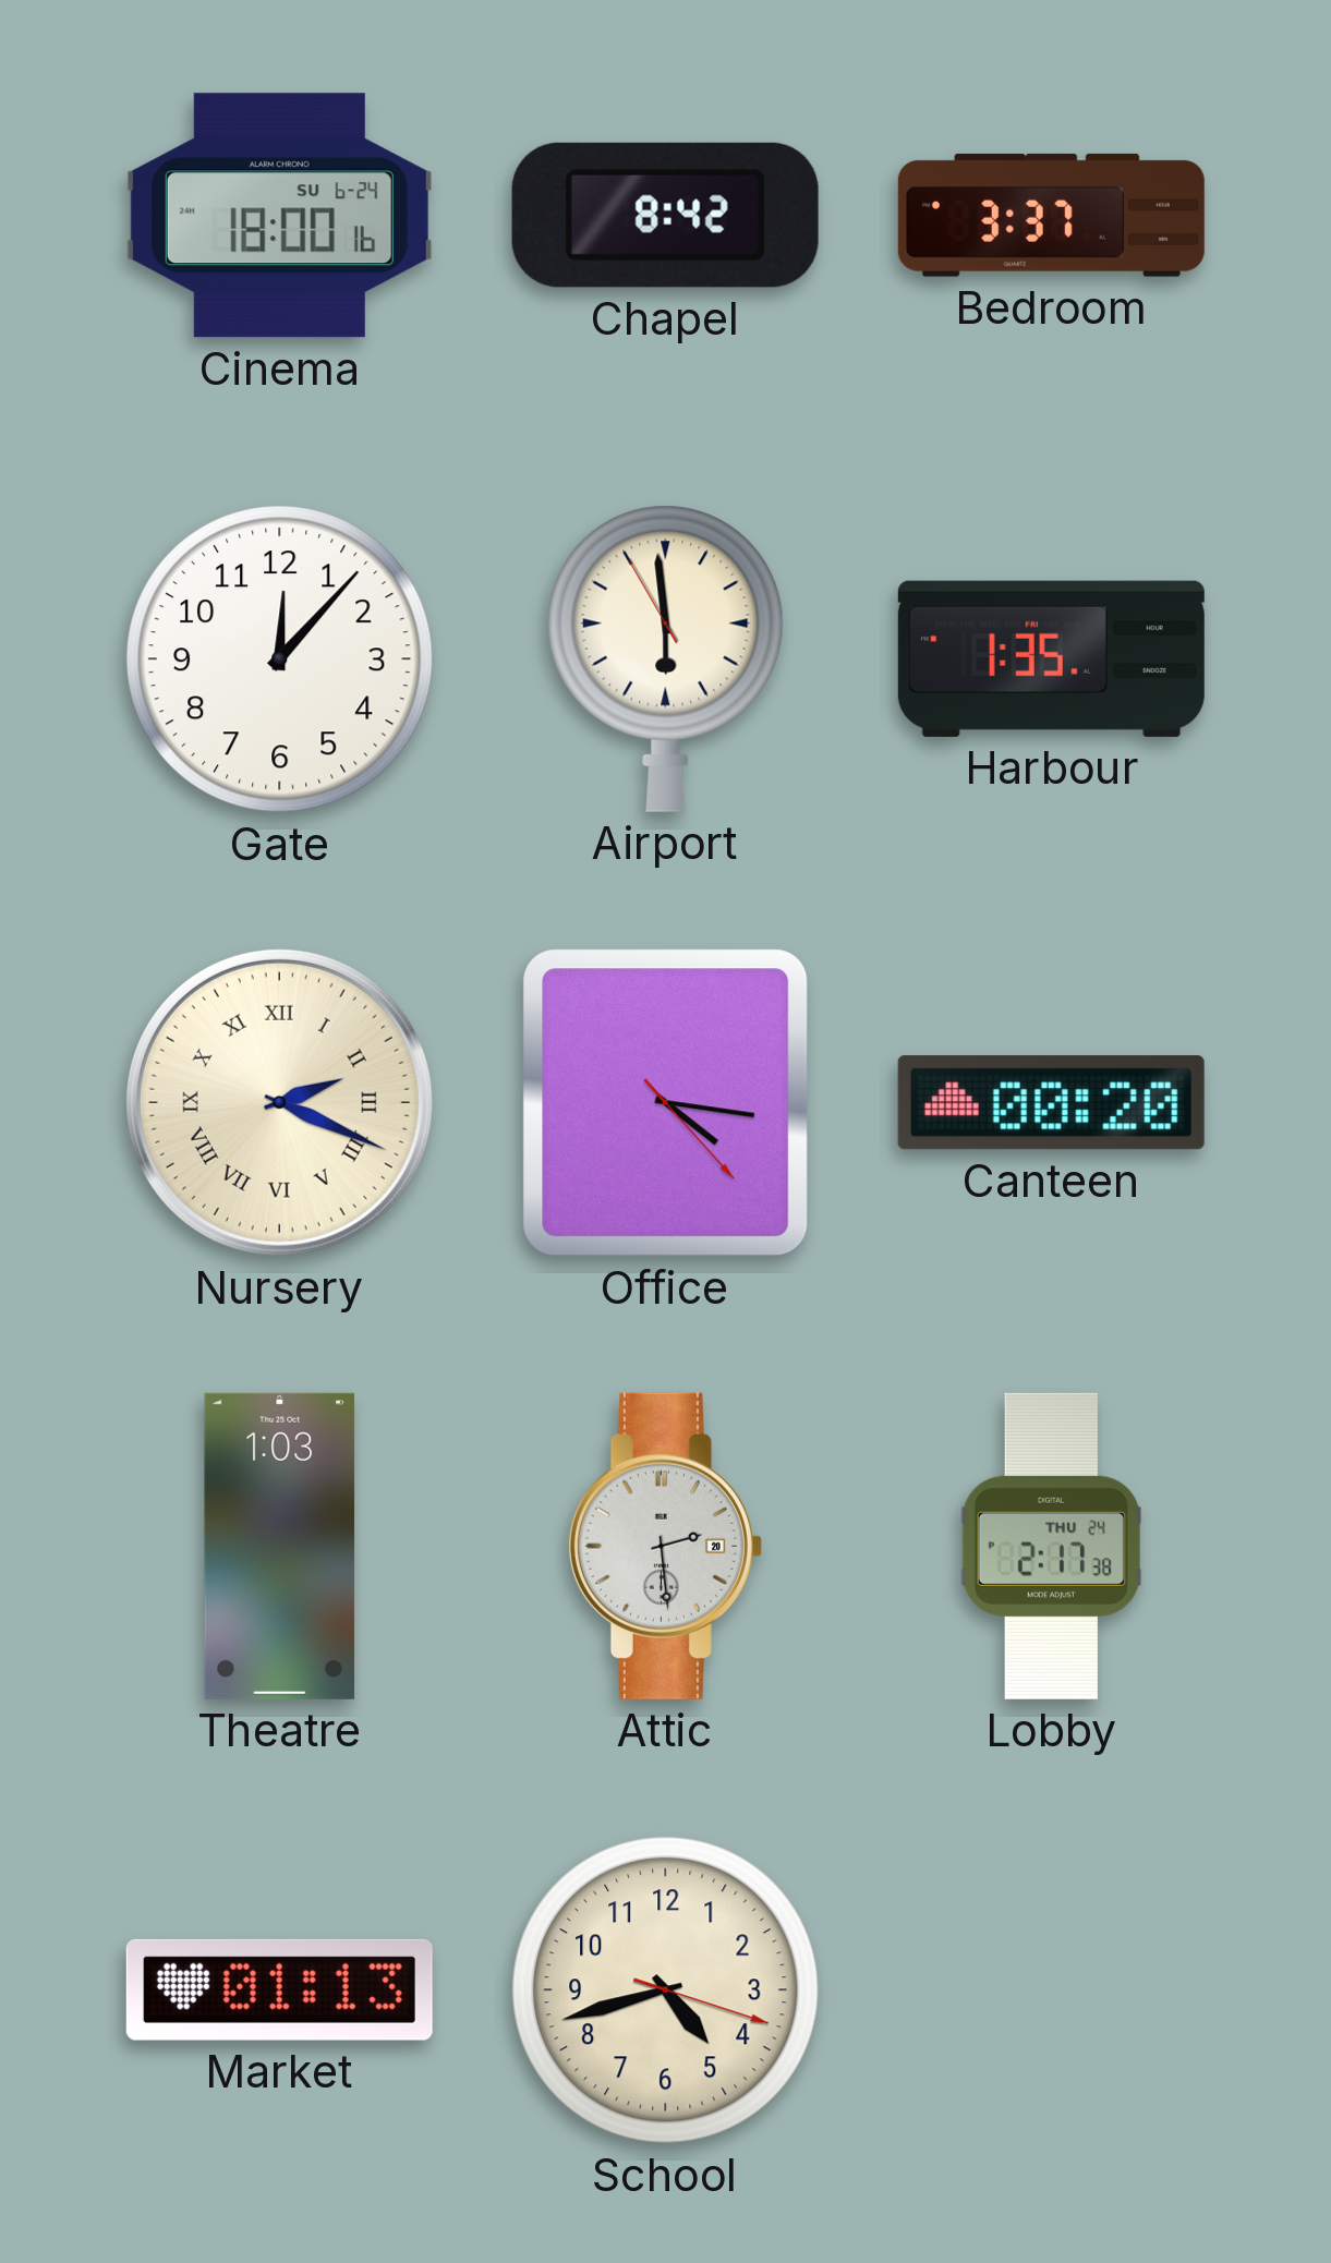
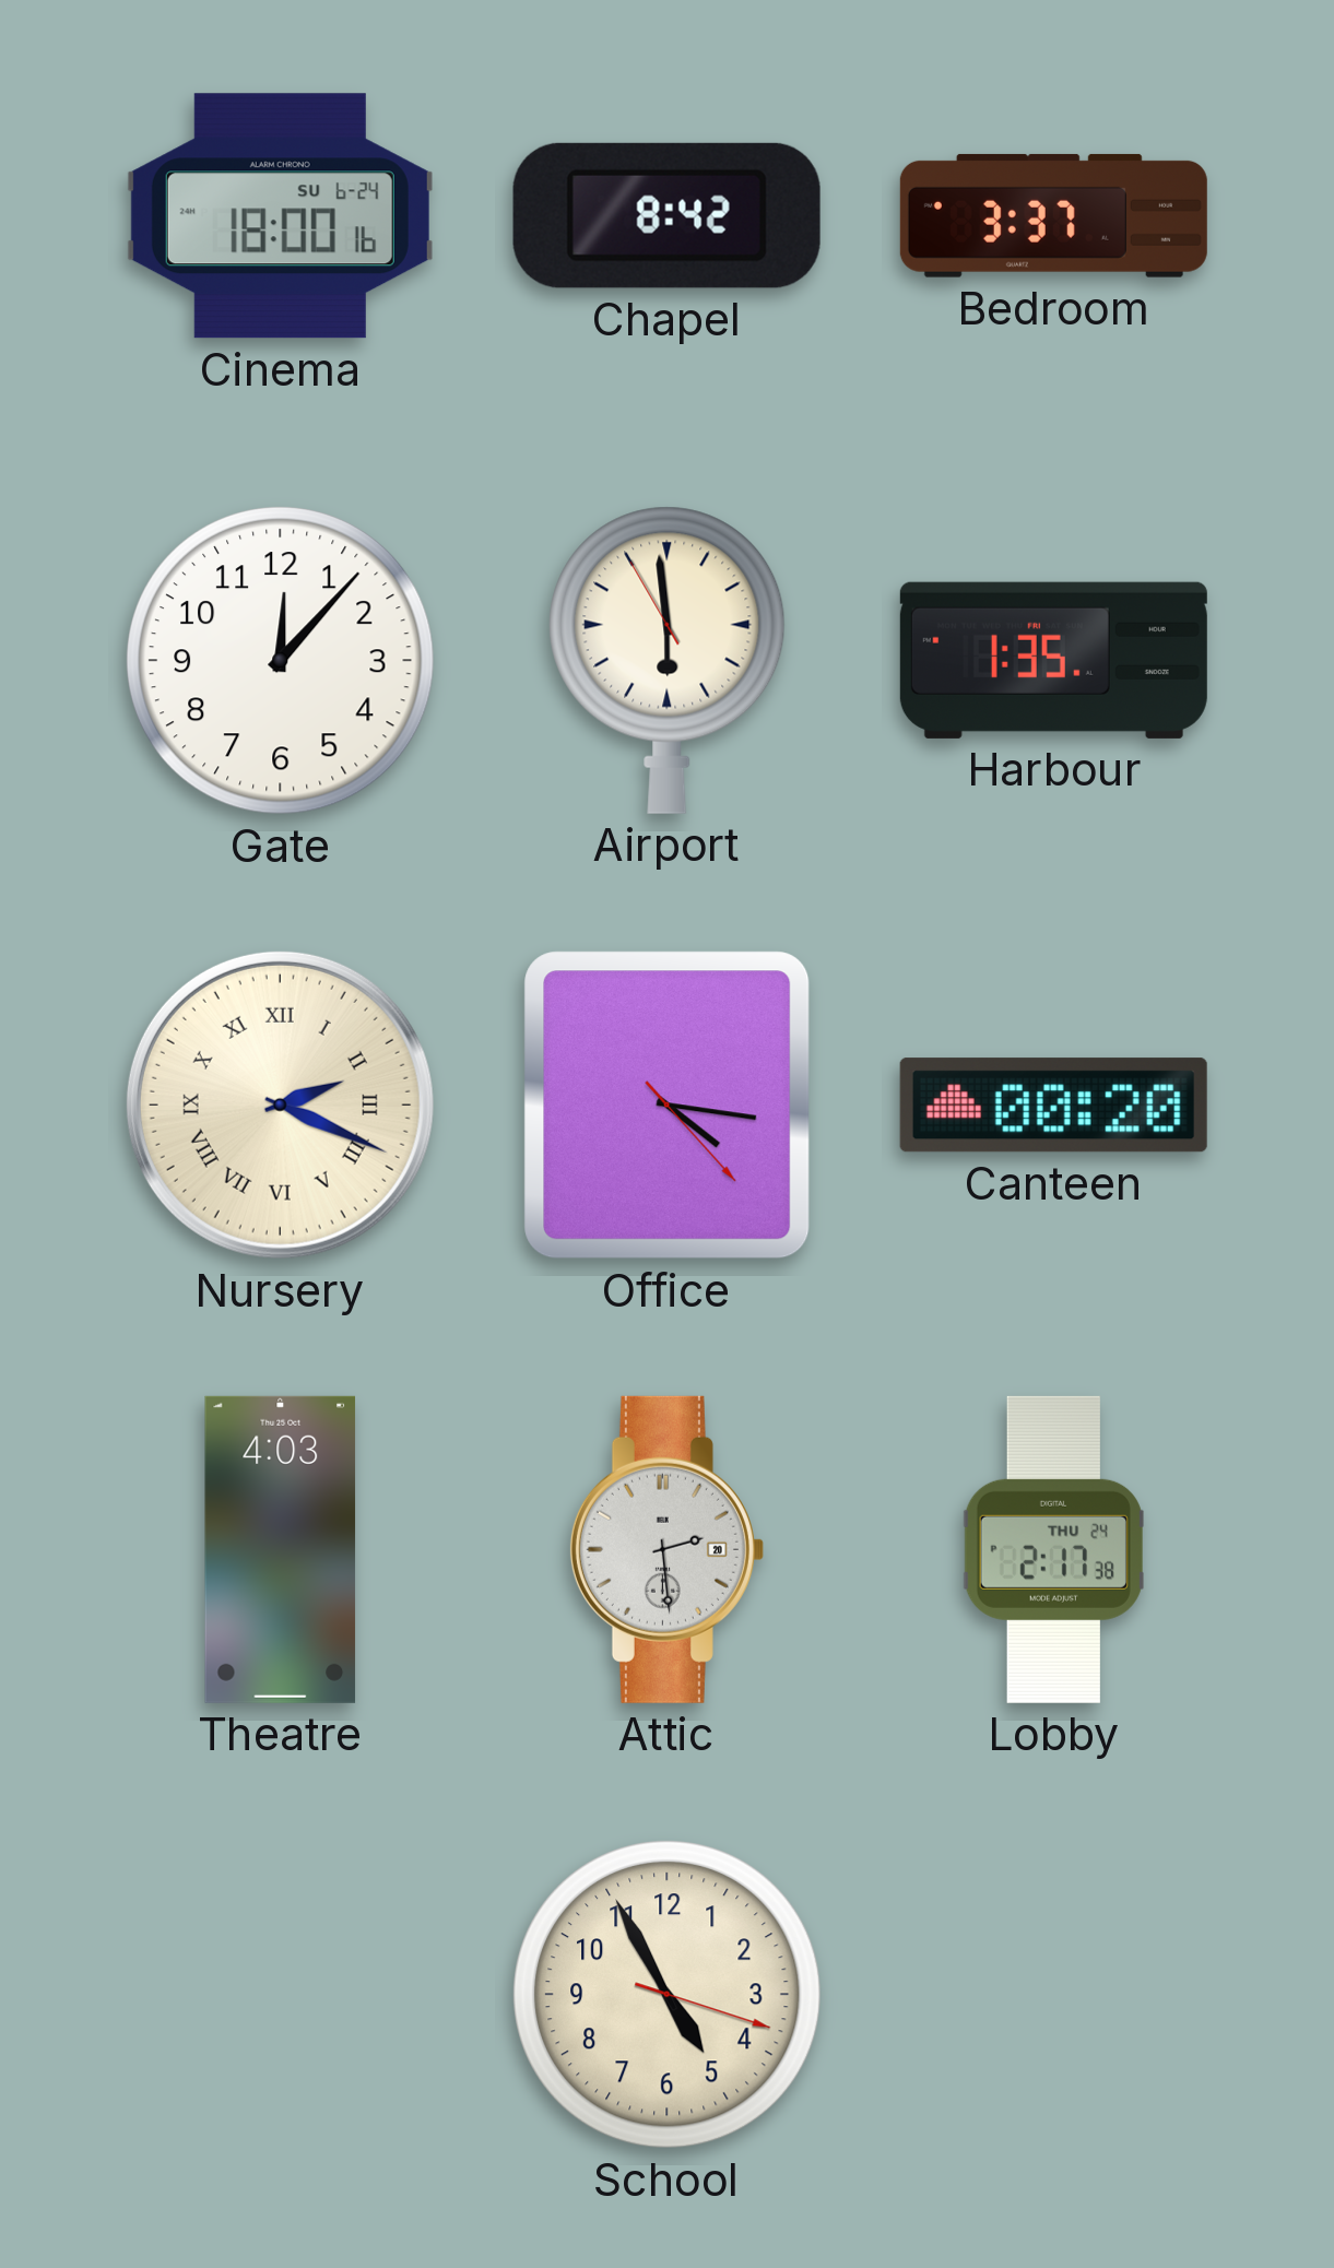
Theatre: 1:03 -> 4:03 (281, 1549)
Market: 01:13 -> none (279, 1989)
School: 4:42 -> 4:55 (666, 1994)
